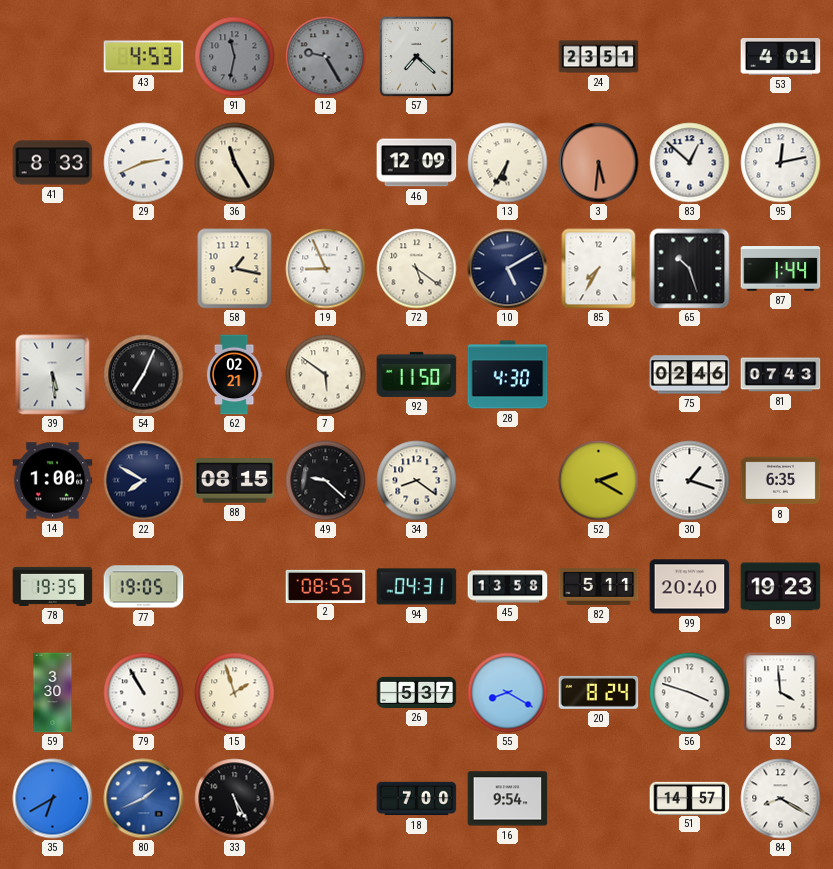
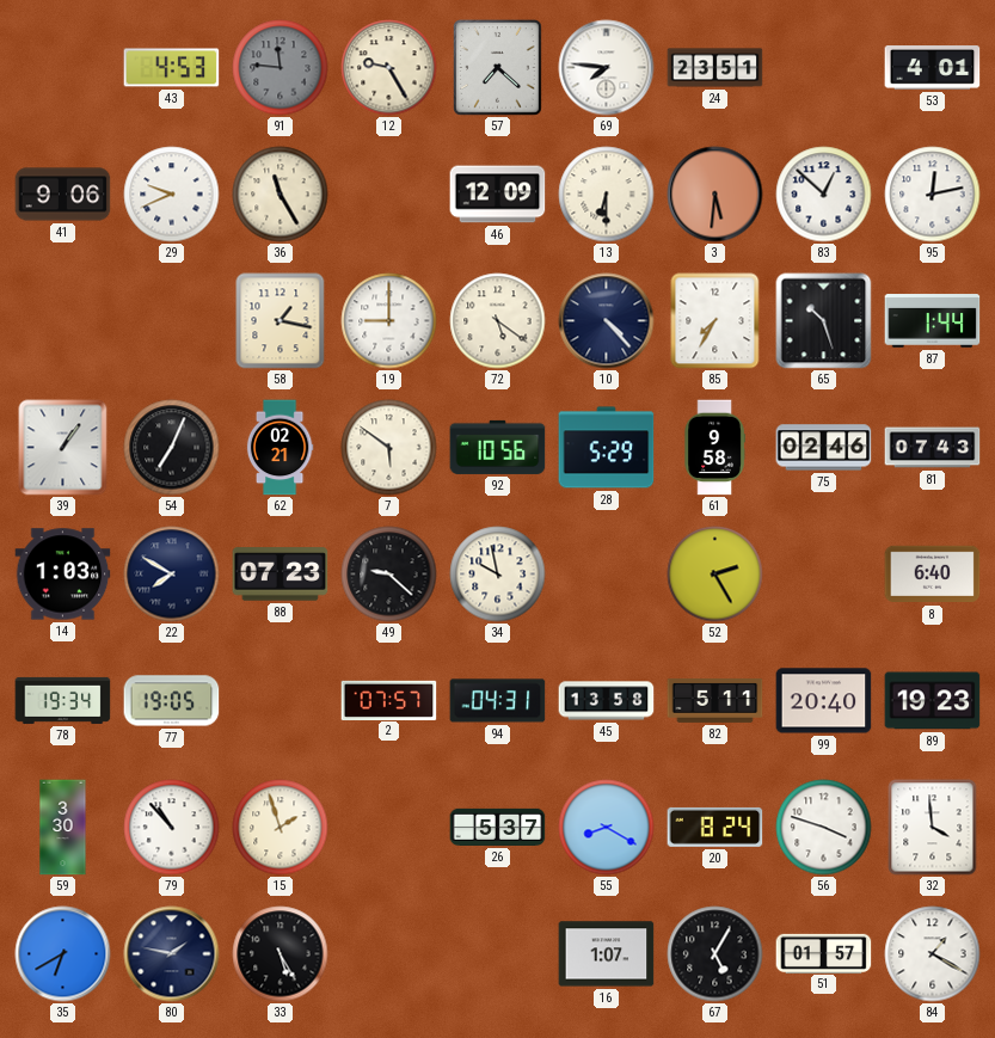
91: 11:32 -> 11:46 (281, 68)
12 dial: grey -> cream (389, 68)
69: none -> 7:46 (607, 68)
41: 8:33 -> 9:06 (63, 195)
29: 2:41 -> 9:41 (172, 195)
13: 6:35 -> 6:30 (607, 195)
19: 8:56 -> 9:00 (389, 321)
10: 5:10 -> 4:23 (607, 321)
39: 5:29 -> 1:06 (63, 448)
92: 11:50 -> 10:56 (498, 447)
28: 4:30 -> 5:29 (607, 448)
61: none -> 9:58 (714, 448)
14: 1:00 -> 1:03 (63, 575)
88: 08:15 -> 07:23 (281, 575)
34: 8:21 -> 9:58 (498, 575)
52: 2:20 -> 2:25 (715, 575)
30: 1:18 -> none (690, 481)
8: 6:35 -> 6:40 (933, 575)
78: 19:35 -> 19:34 (63, 700)
2: 08:55 -> 07:57 (389, 700)
79: 10:55 -> 10:53 (172, 828)
80: 1:41 -> 1:47 (172, 954)
80 dial: blue -> navy (172, 954)
18: 7:00 -> none (417, 799)
16: 9:54 -> 1:07 (607, 954)
67: none -> 5:05 (715, 954)
51: 14:57 -> 01:57 (824, 953)
84: 8:20 -> 1:20 (933, 954)
